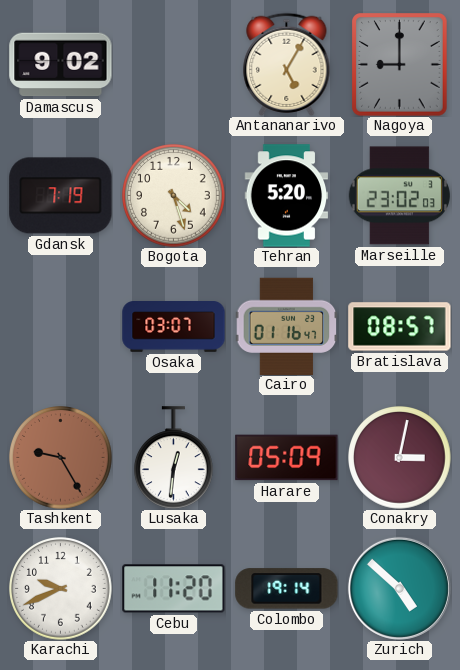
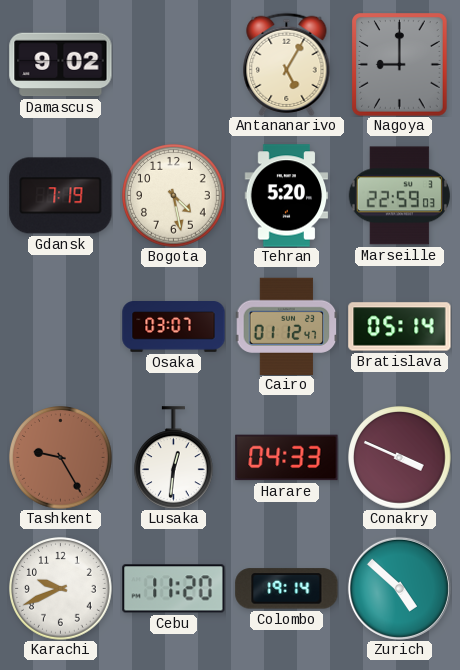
Bogota: 4:27 -> 4:28 (174, 196)
Marseille: 23:02 -> 22:59 (399, 196)
Cairo: 01:16 -> 01:12 (286, 326)
Bratislava: 08:57 -> 05:14 (400, 327)
Harare: 05:09 -> 04:33 (287, 458)
Conakry: 3:02 -> 3:49 (400, 458)
